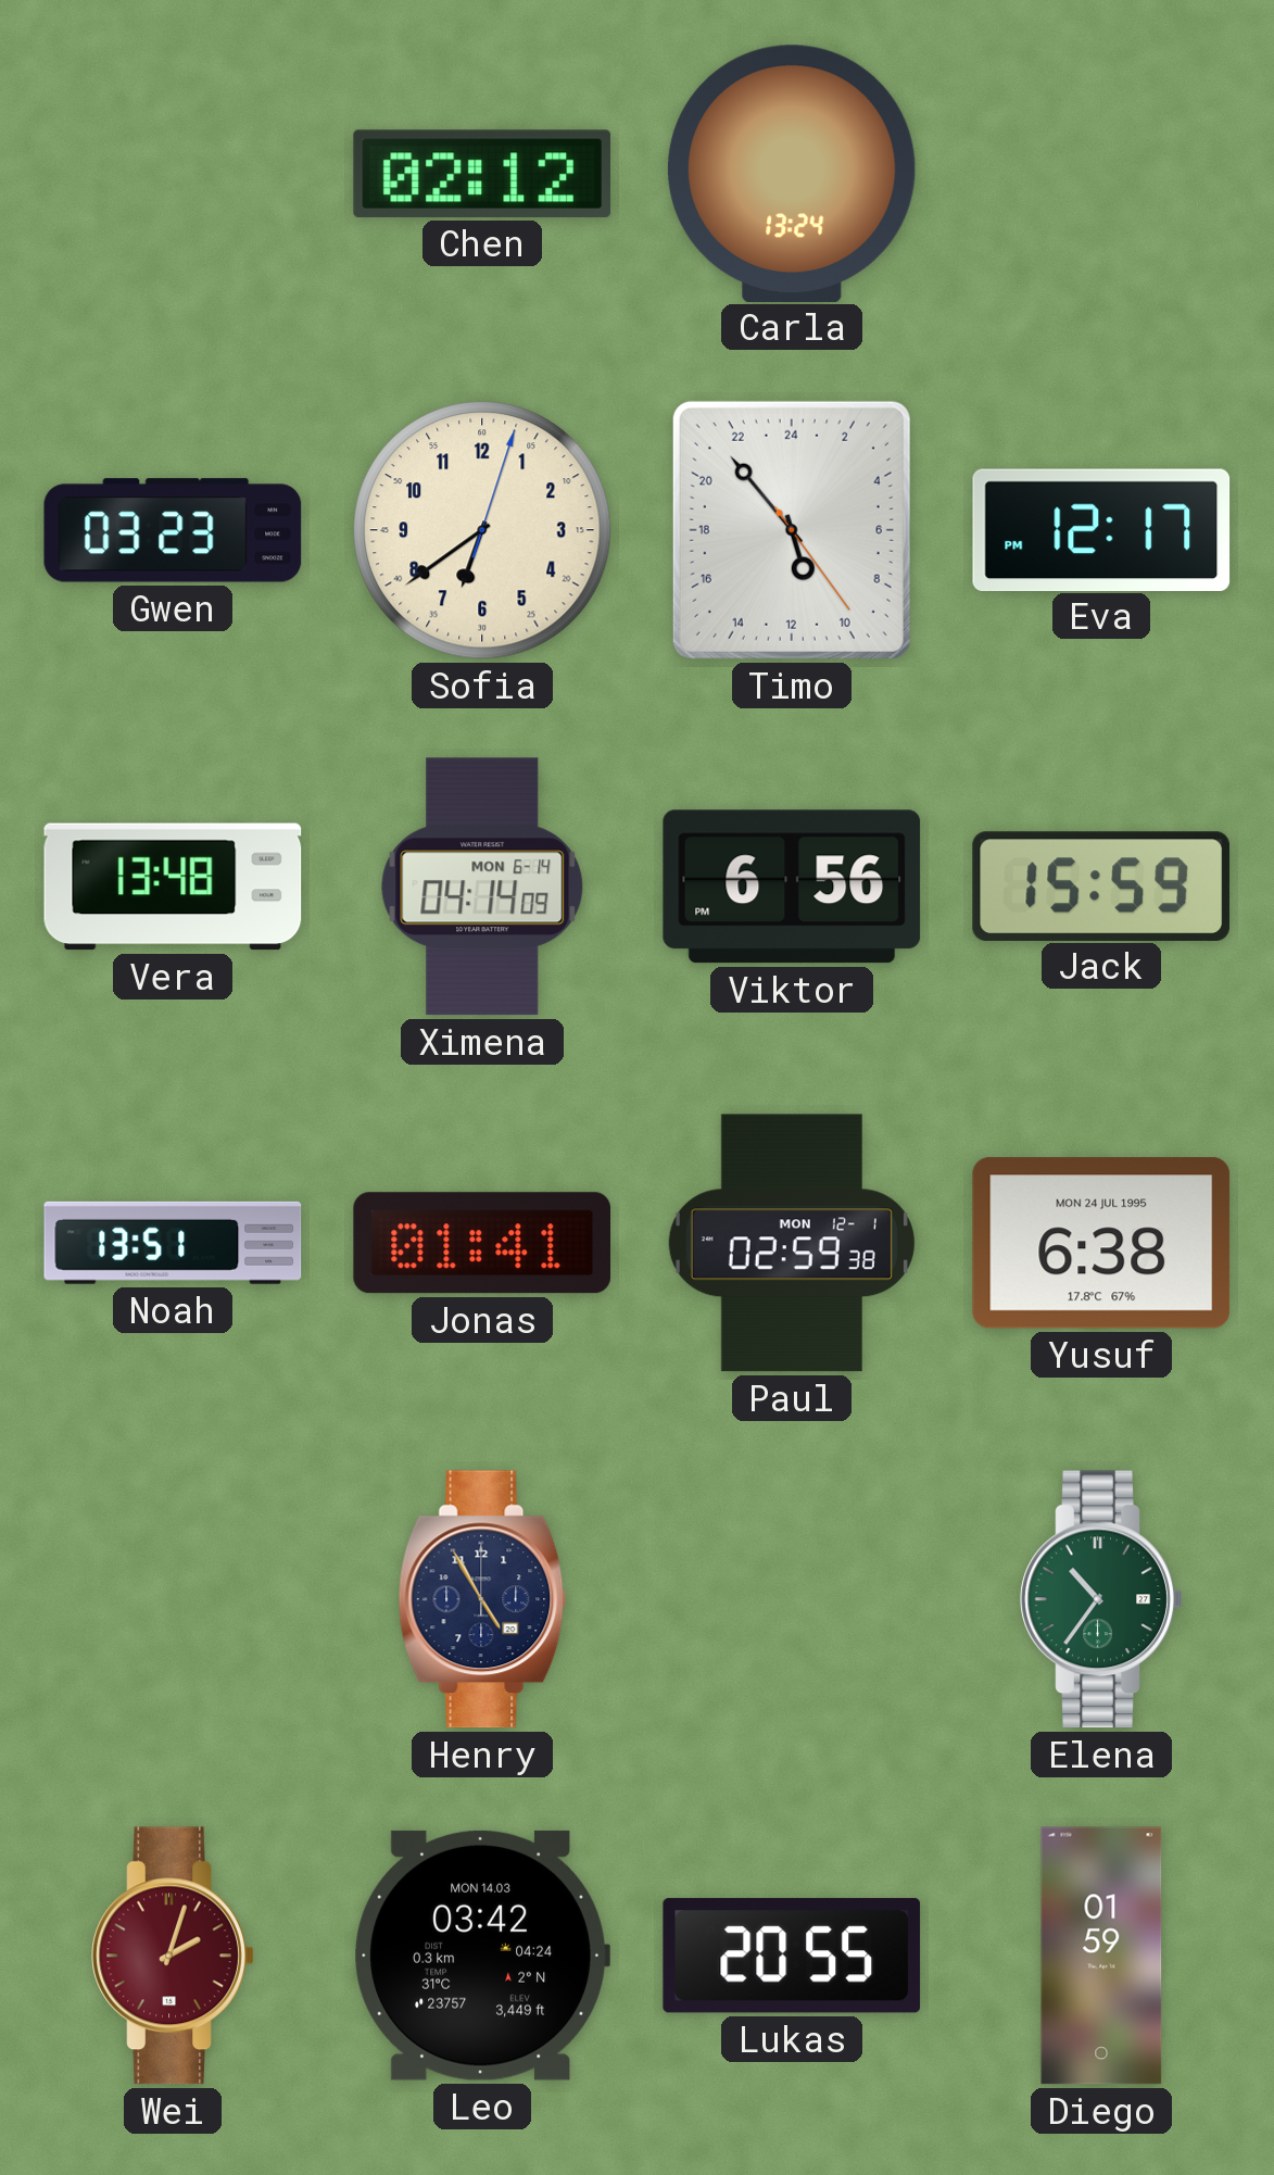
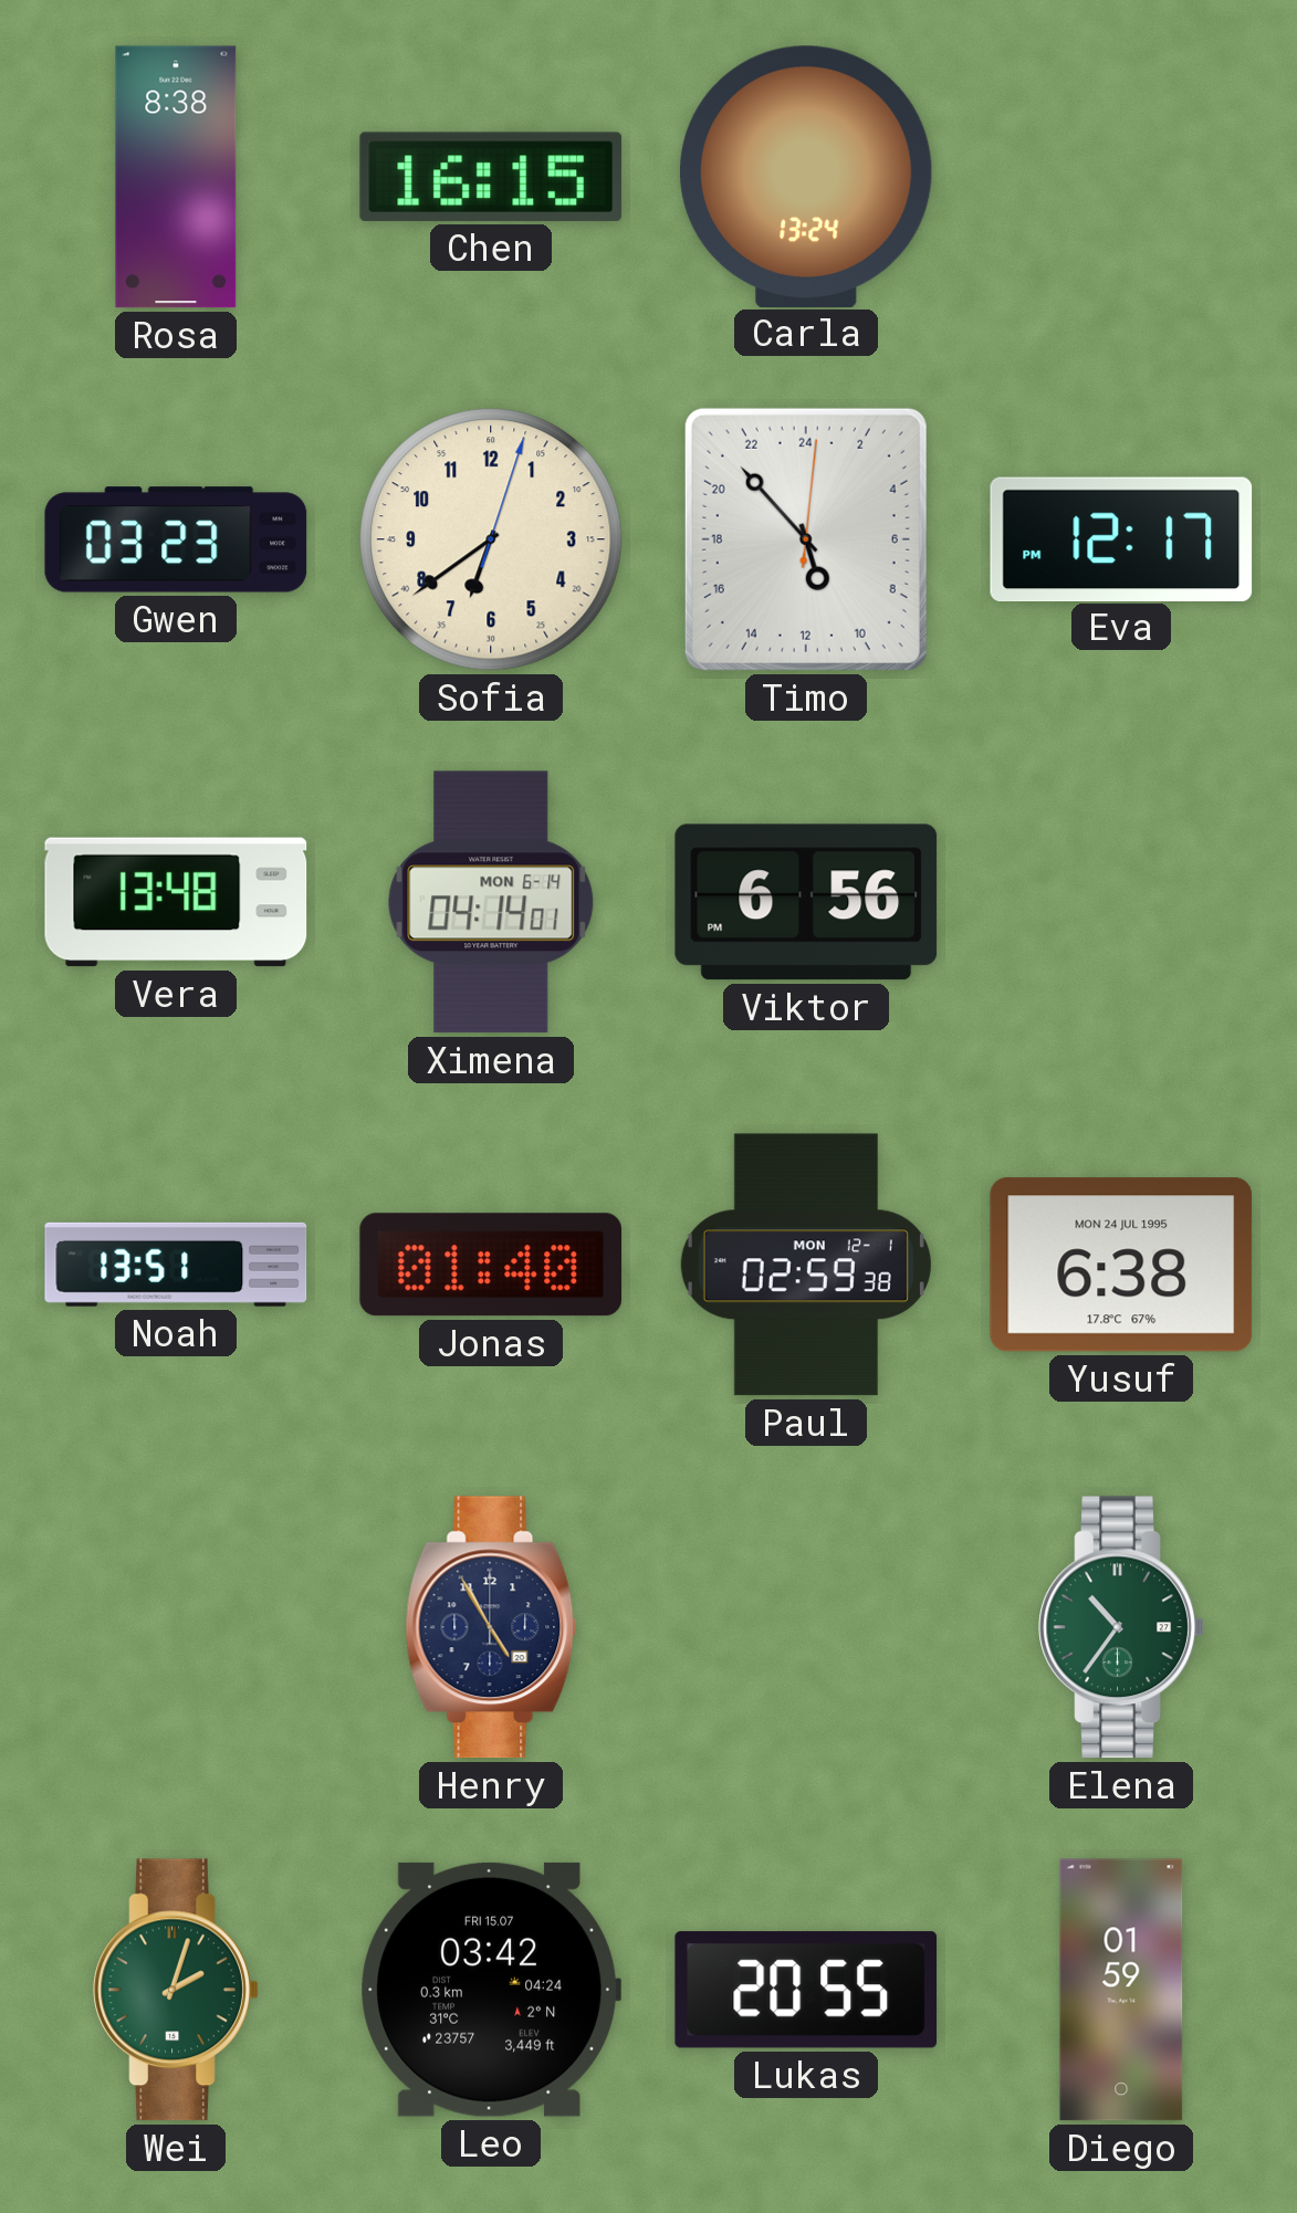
Rosa: none -> 8:38 (176, 177)
Chen: 02:12 -> 16:15 (491, 177)
Timo: 10:53:24 -> 10:53:01 (806, 539)
Ximena: 04:14:09 -> 04:14:01 (491, 902)
Jack: 15:59 -> none (1101, 885)
Jonas: 01:41 -> 01:40 (491, 1265)
Wei dial: burgundy -> green (176, 1990)
Leo date: MON 14.03 -> FRI 15.07 (490, 1990)
